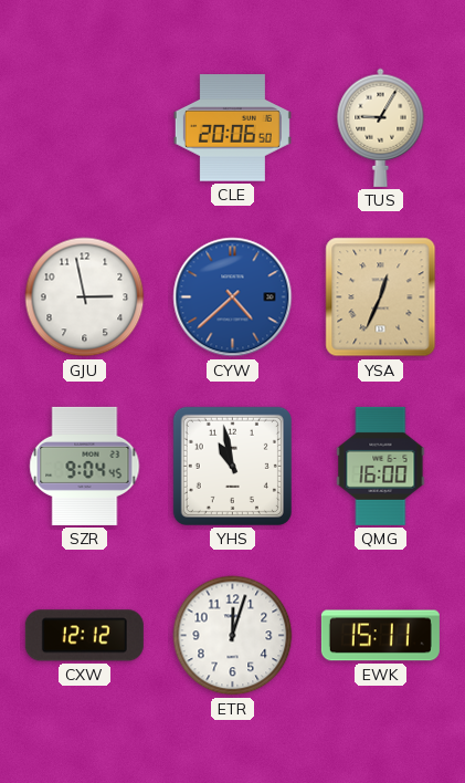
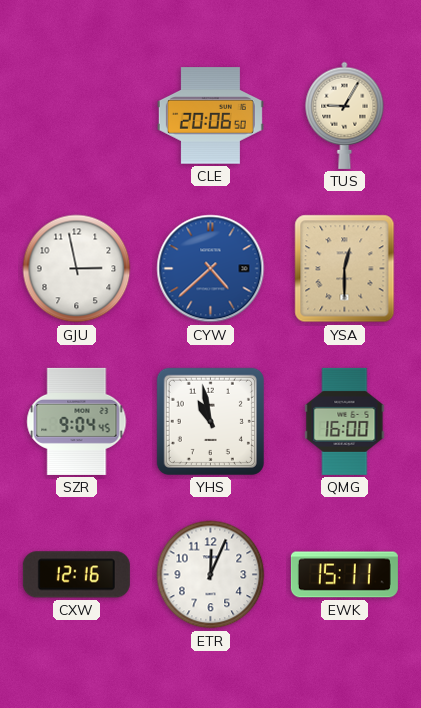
YSA: 12:34 -> 12:30 (345, 269)
CXW: 12:12 -> 12:16 (76, 575)
ETR: 12:03 -> 12:04 (211, 575)
